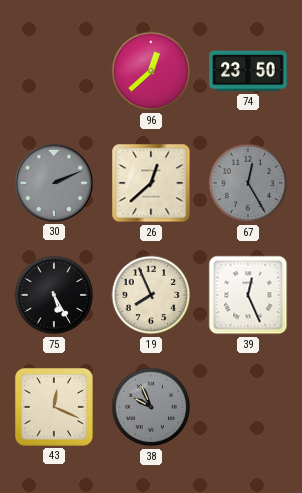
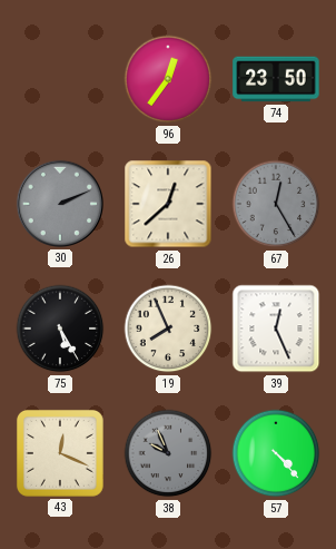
96: 12:38 -> 12:36 (168, 79)
57: none -> 4:23 (276, 453)
